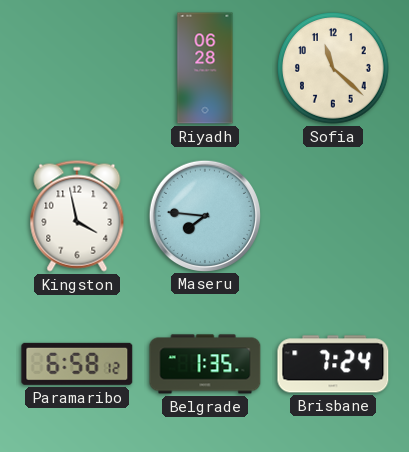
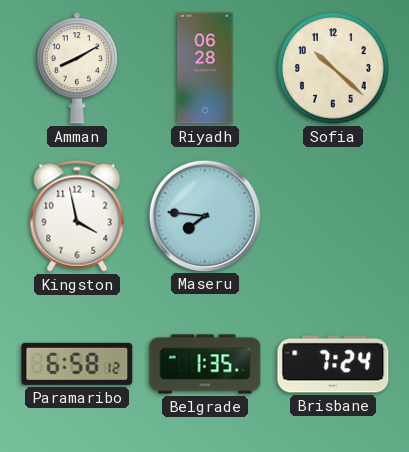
Amman: none -> 8:10 (77, 68)
Sofia: 11:22 -> 10:22 (334, 69)
